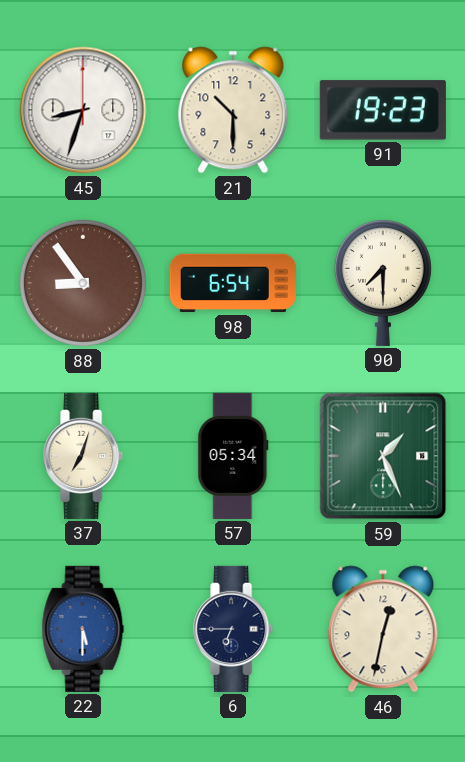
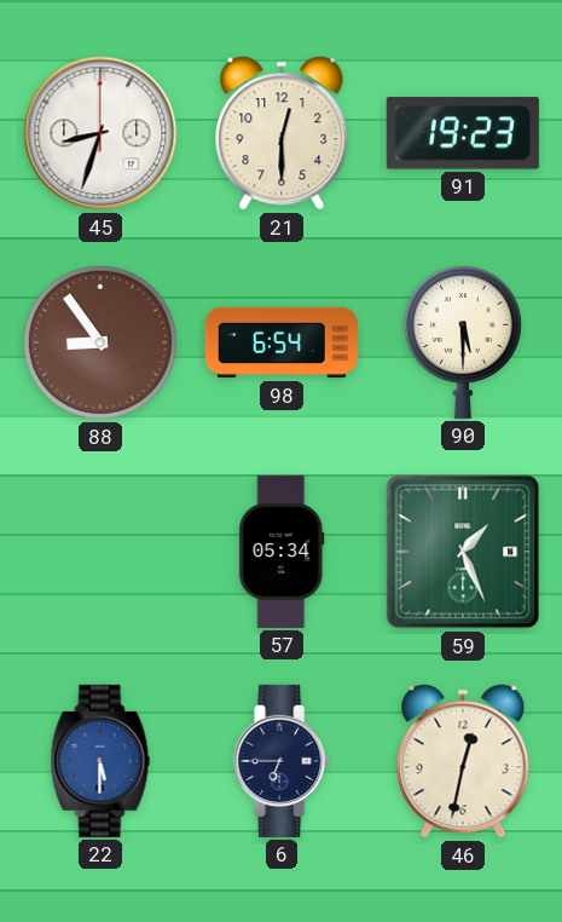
21: 10:30 -> 12:30 (282, 133)
90: 7:30 -> 5:30 (463, 341)
37: 7:03 -> none (84, 456)
